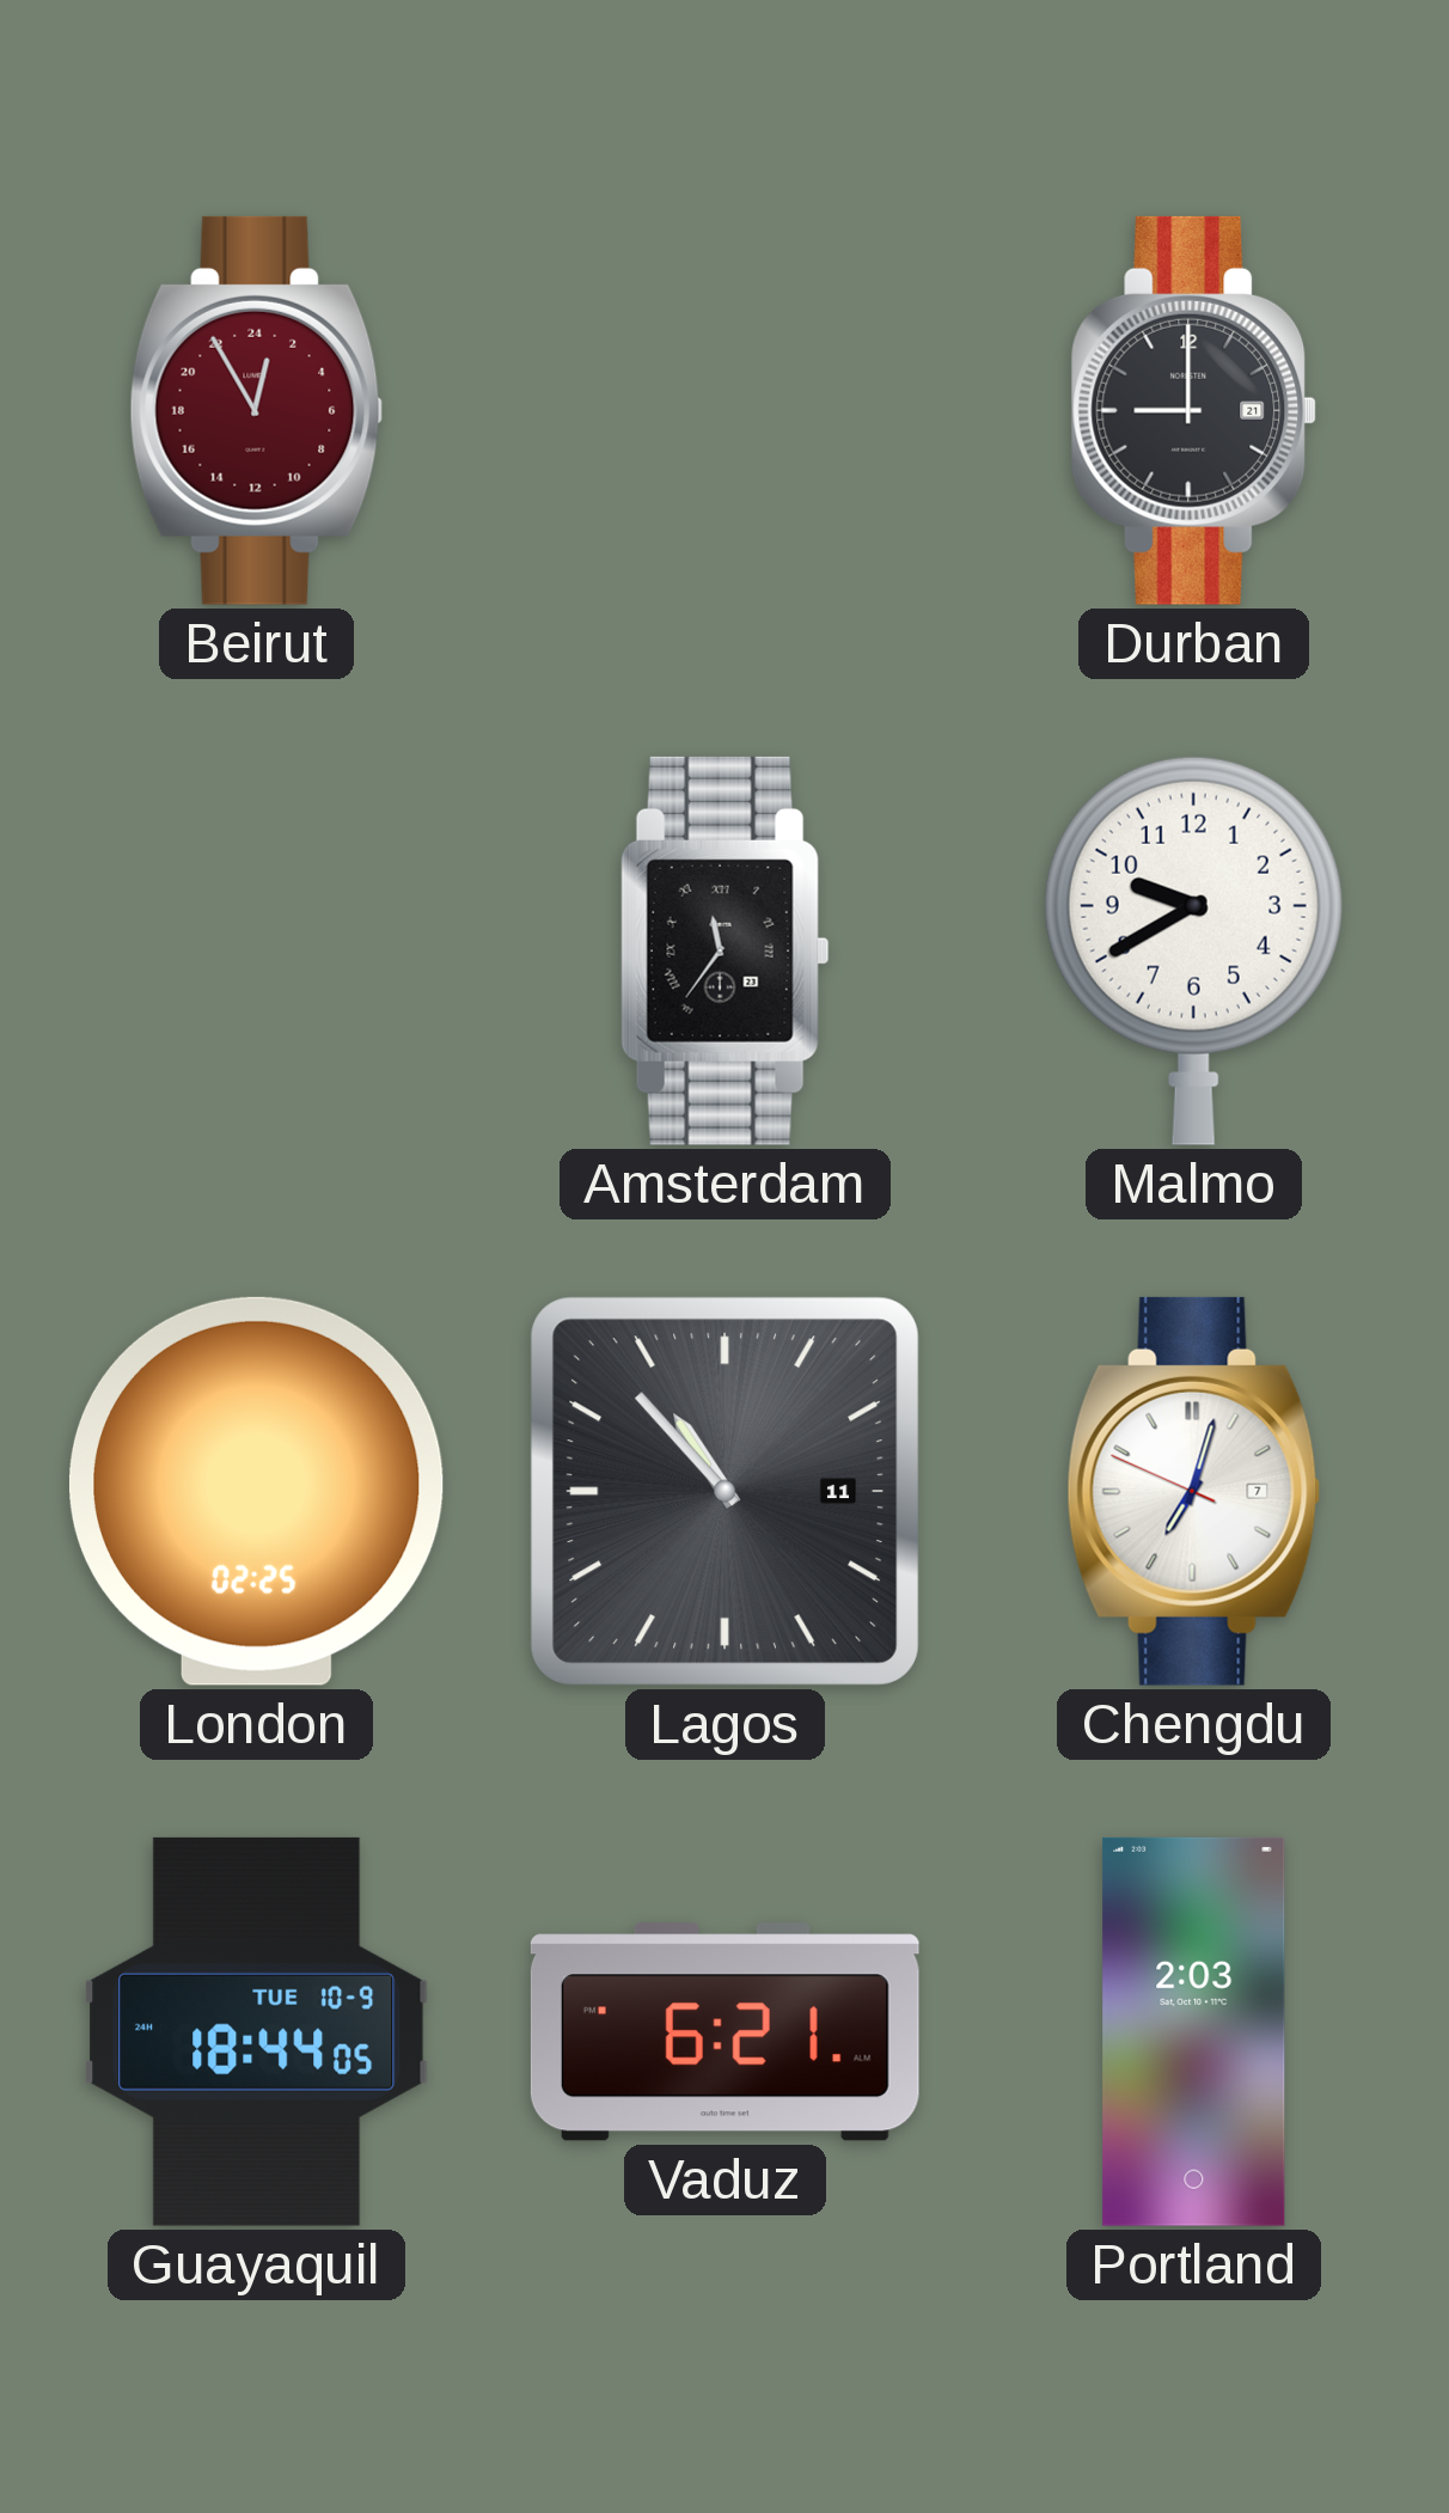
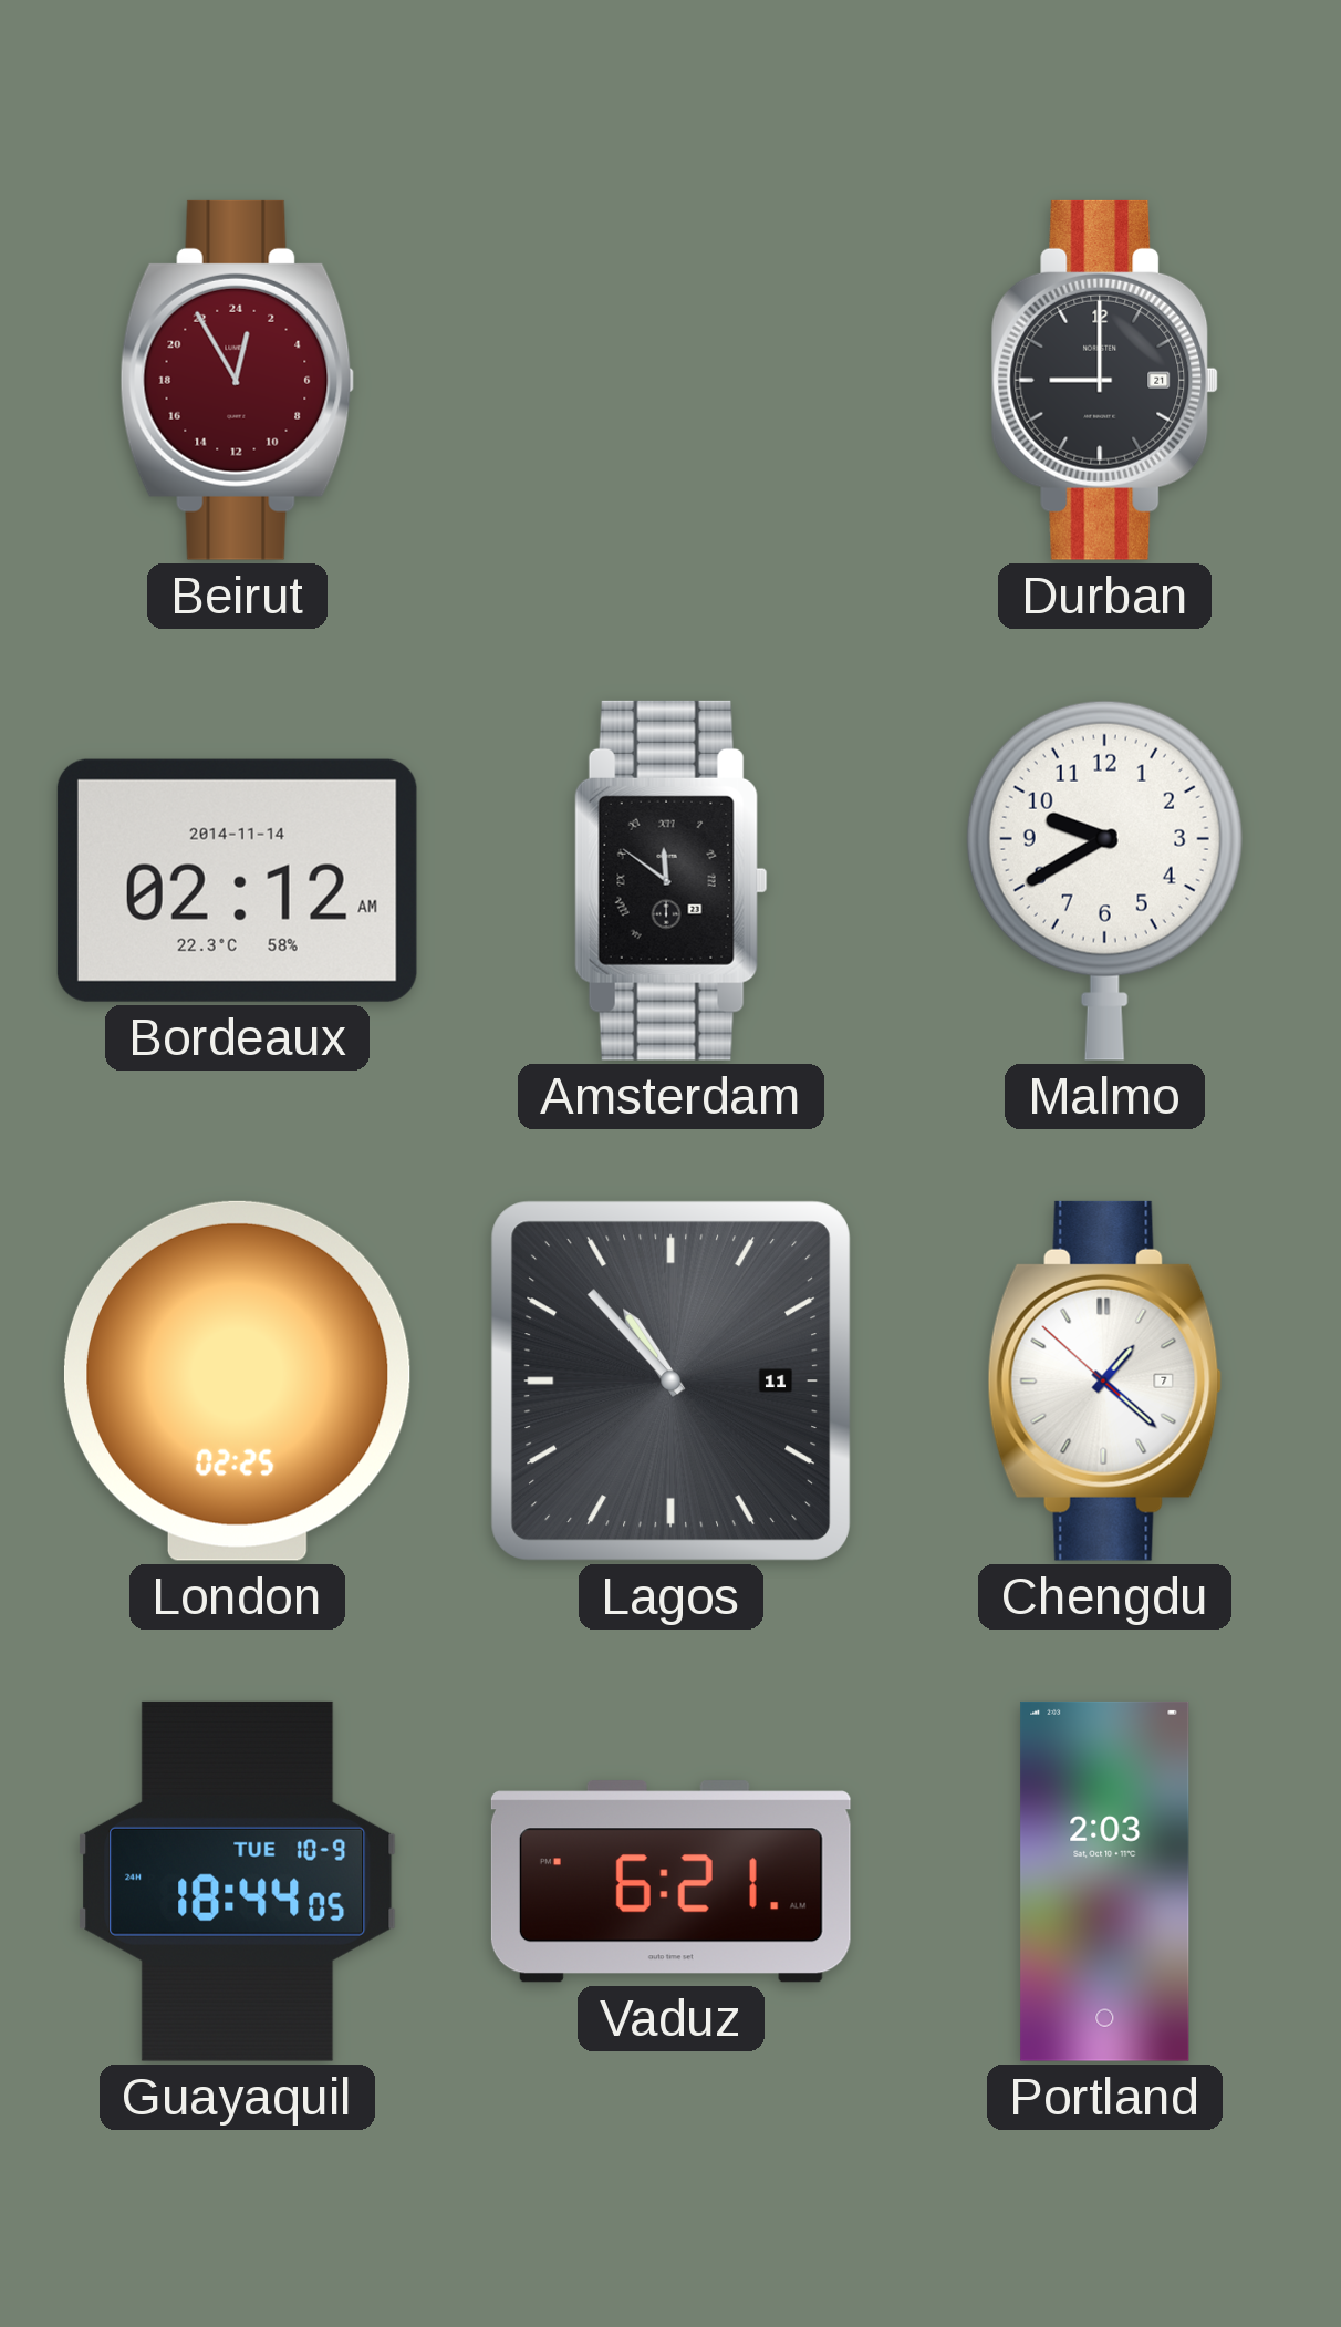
Bordeaux: none -> 02:12 (237, 880)
Amsterdam: 11:36 -> 11:51 (671, 880)
Chengdu: 7:02 -> 1:21 (1105, 1380)
